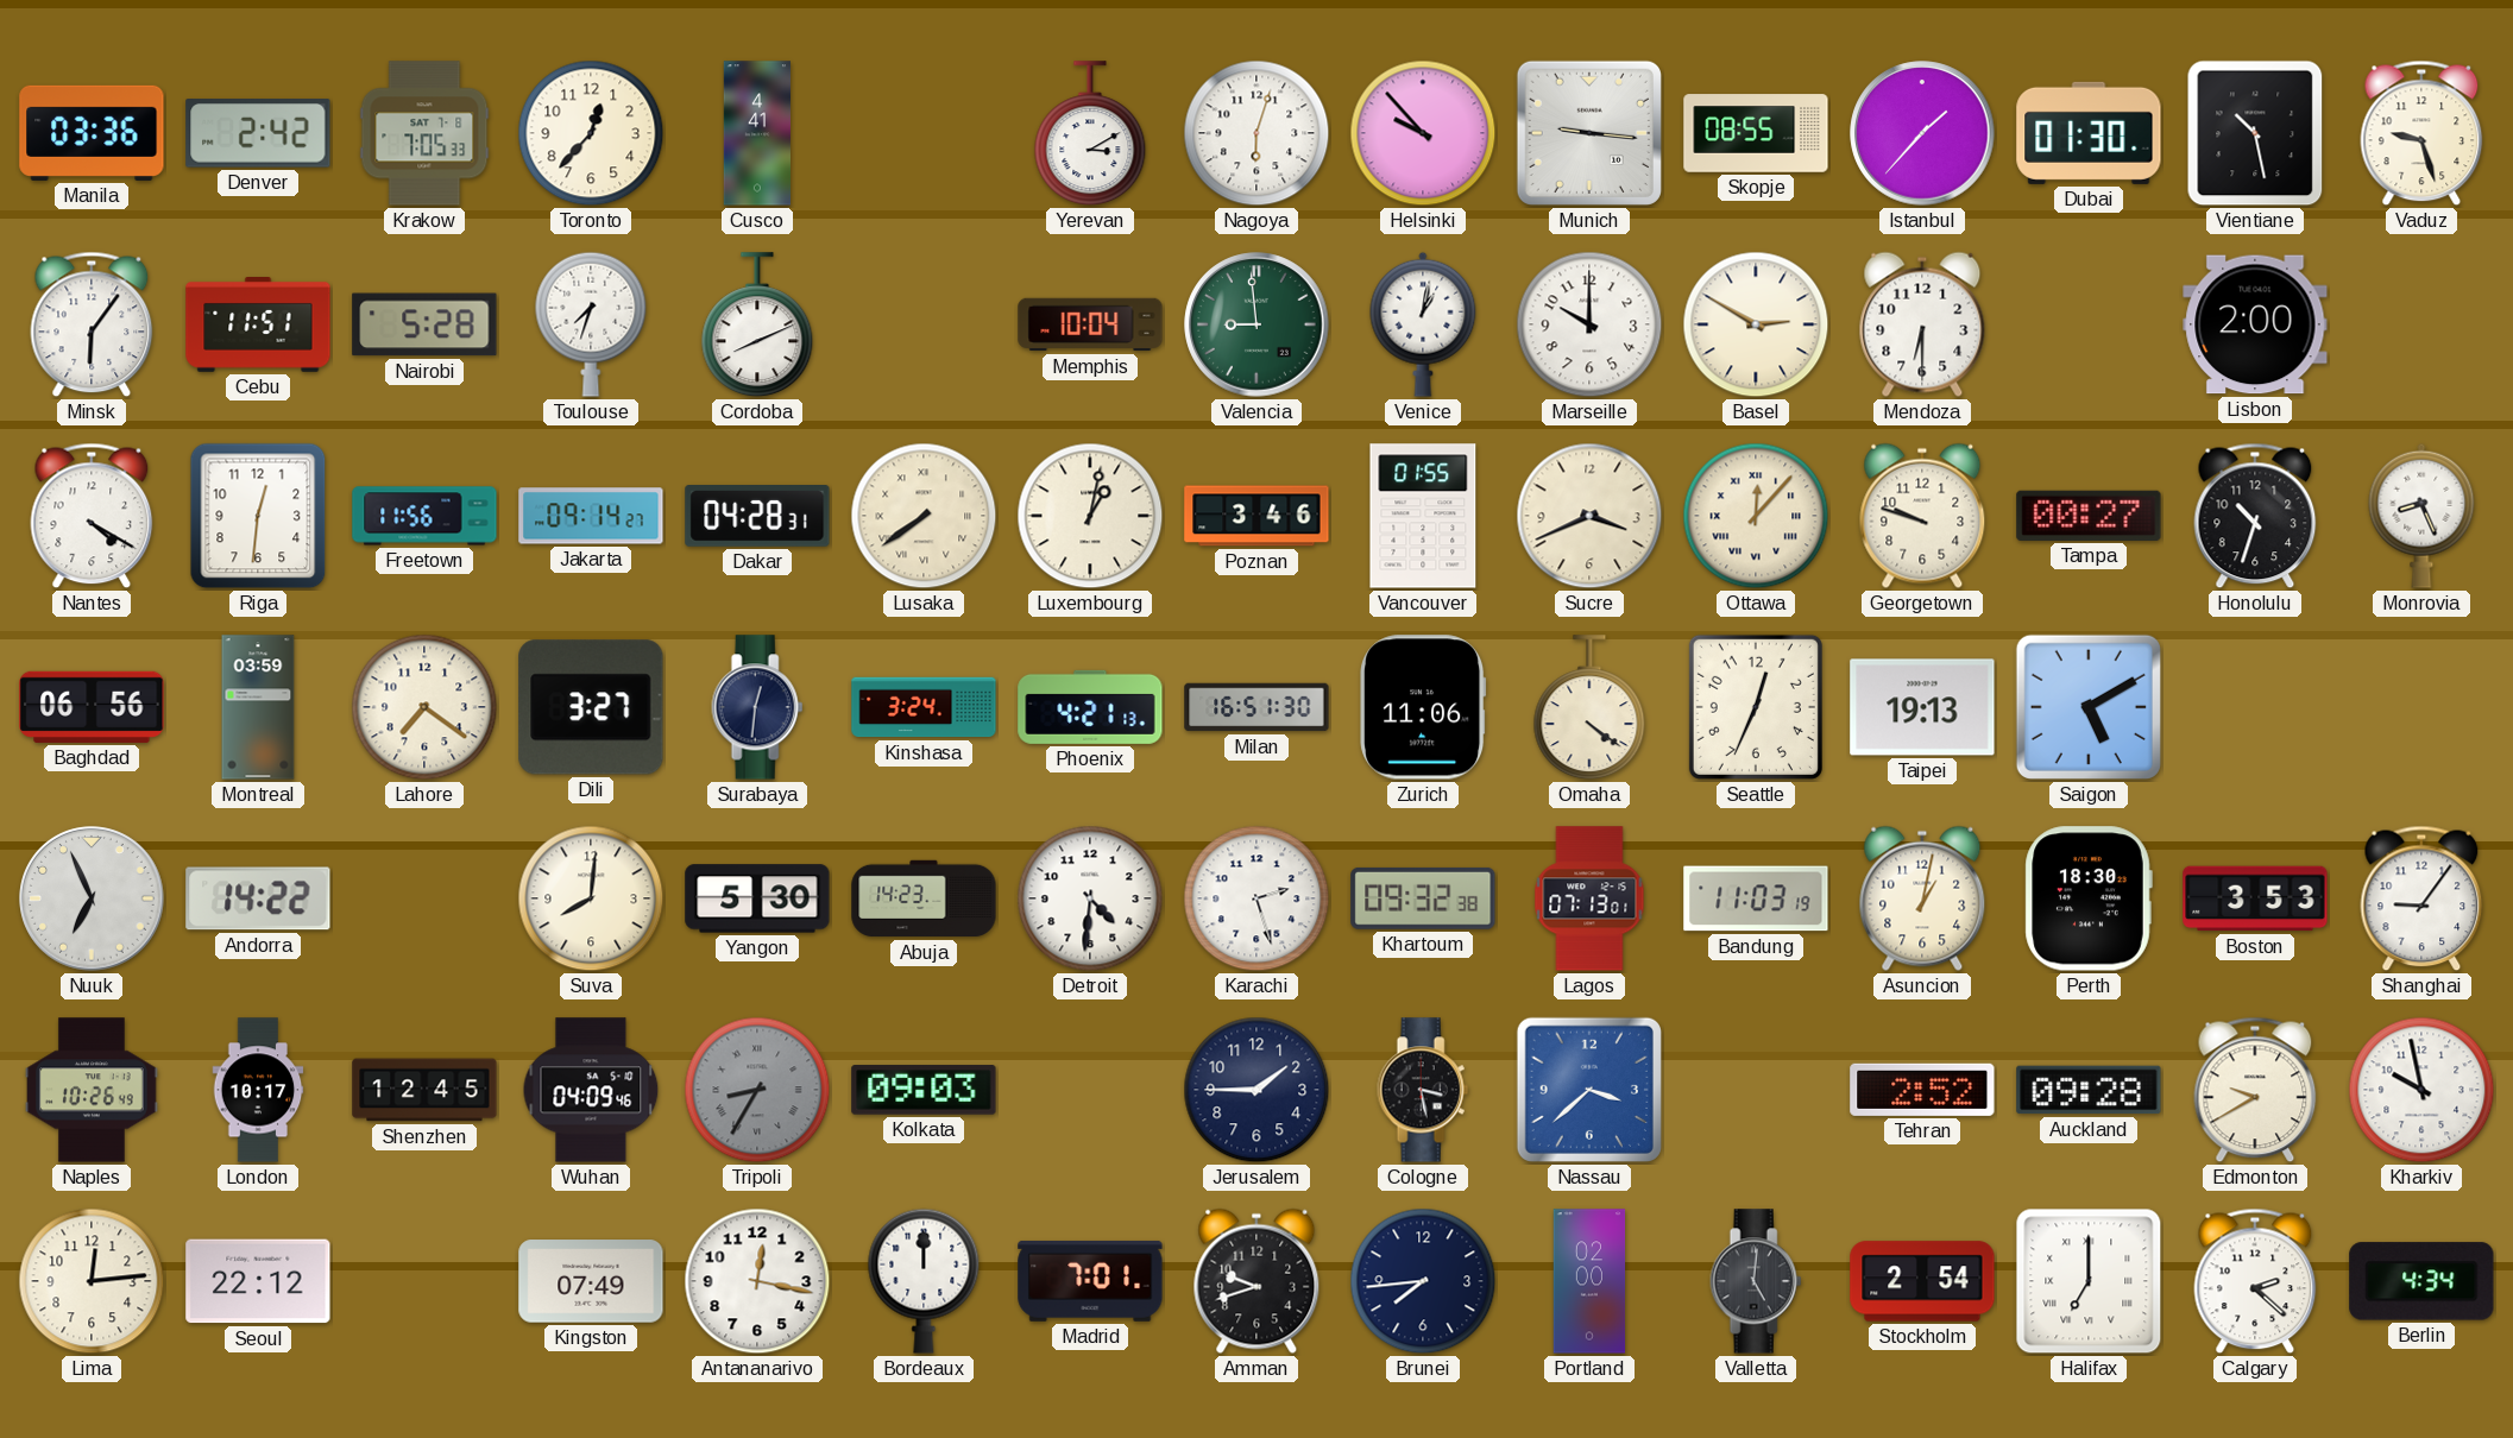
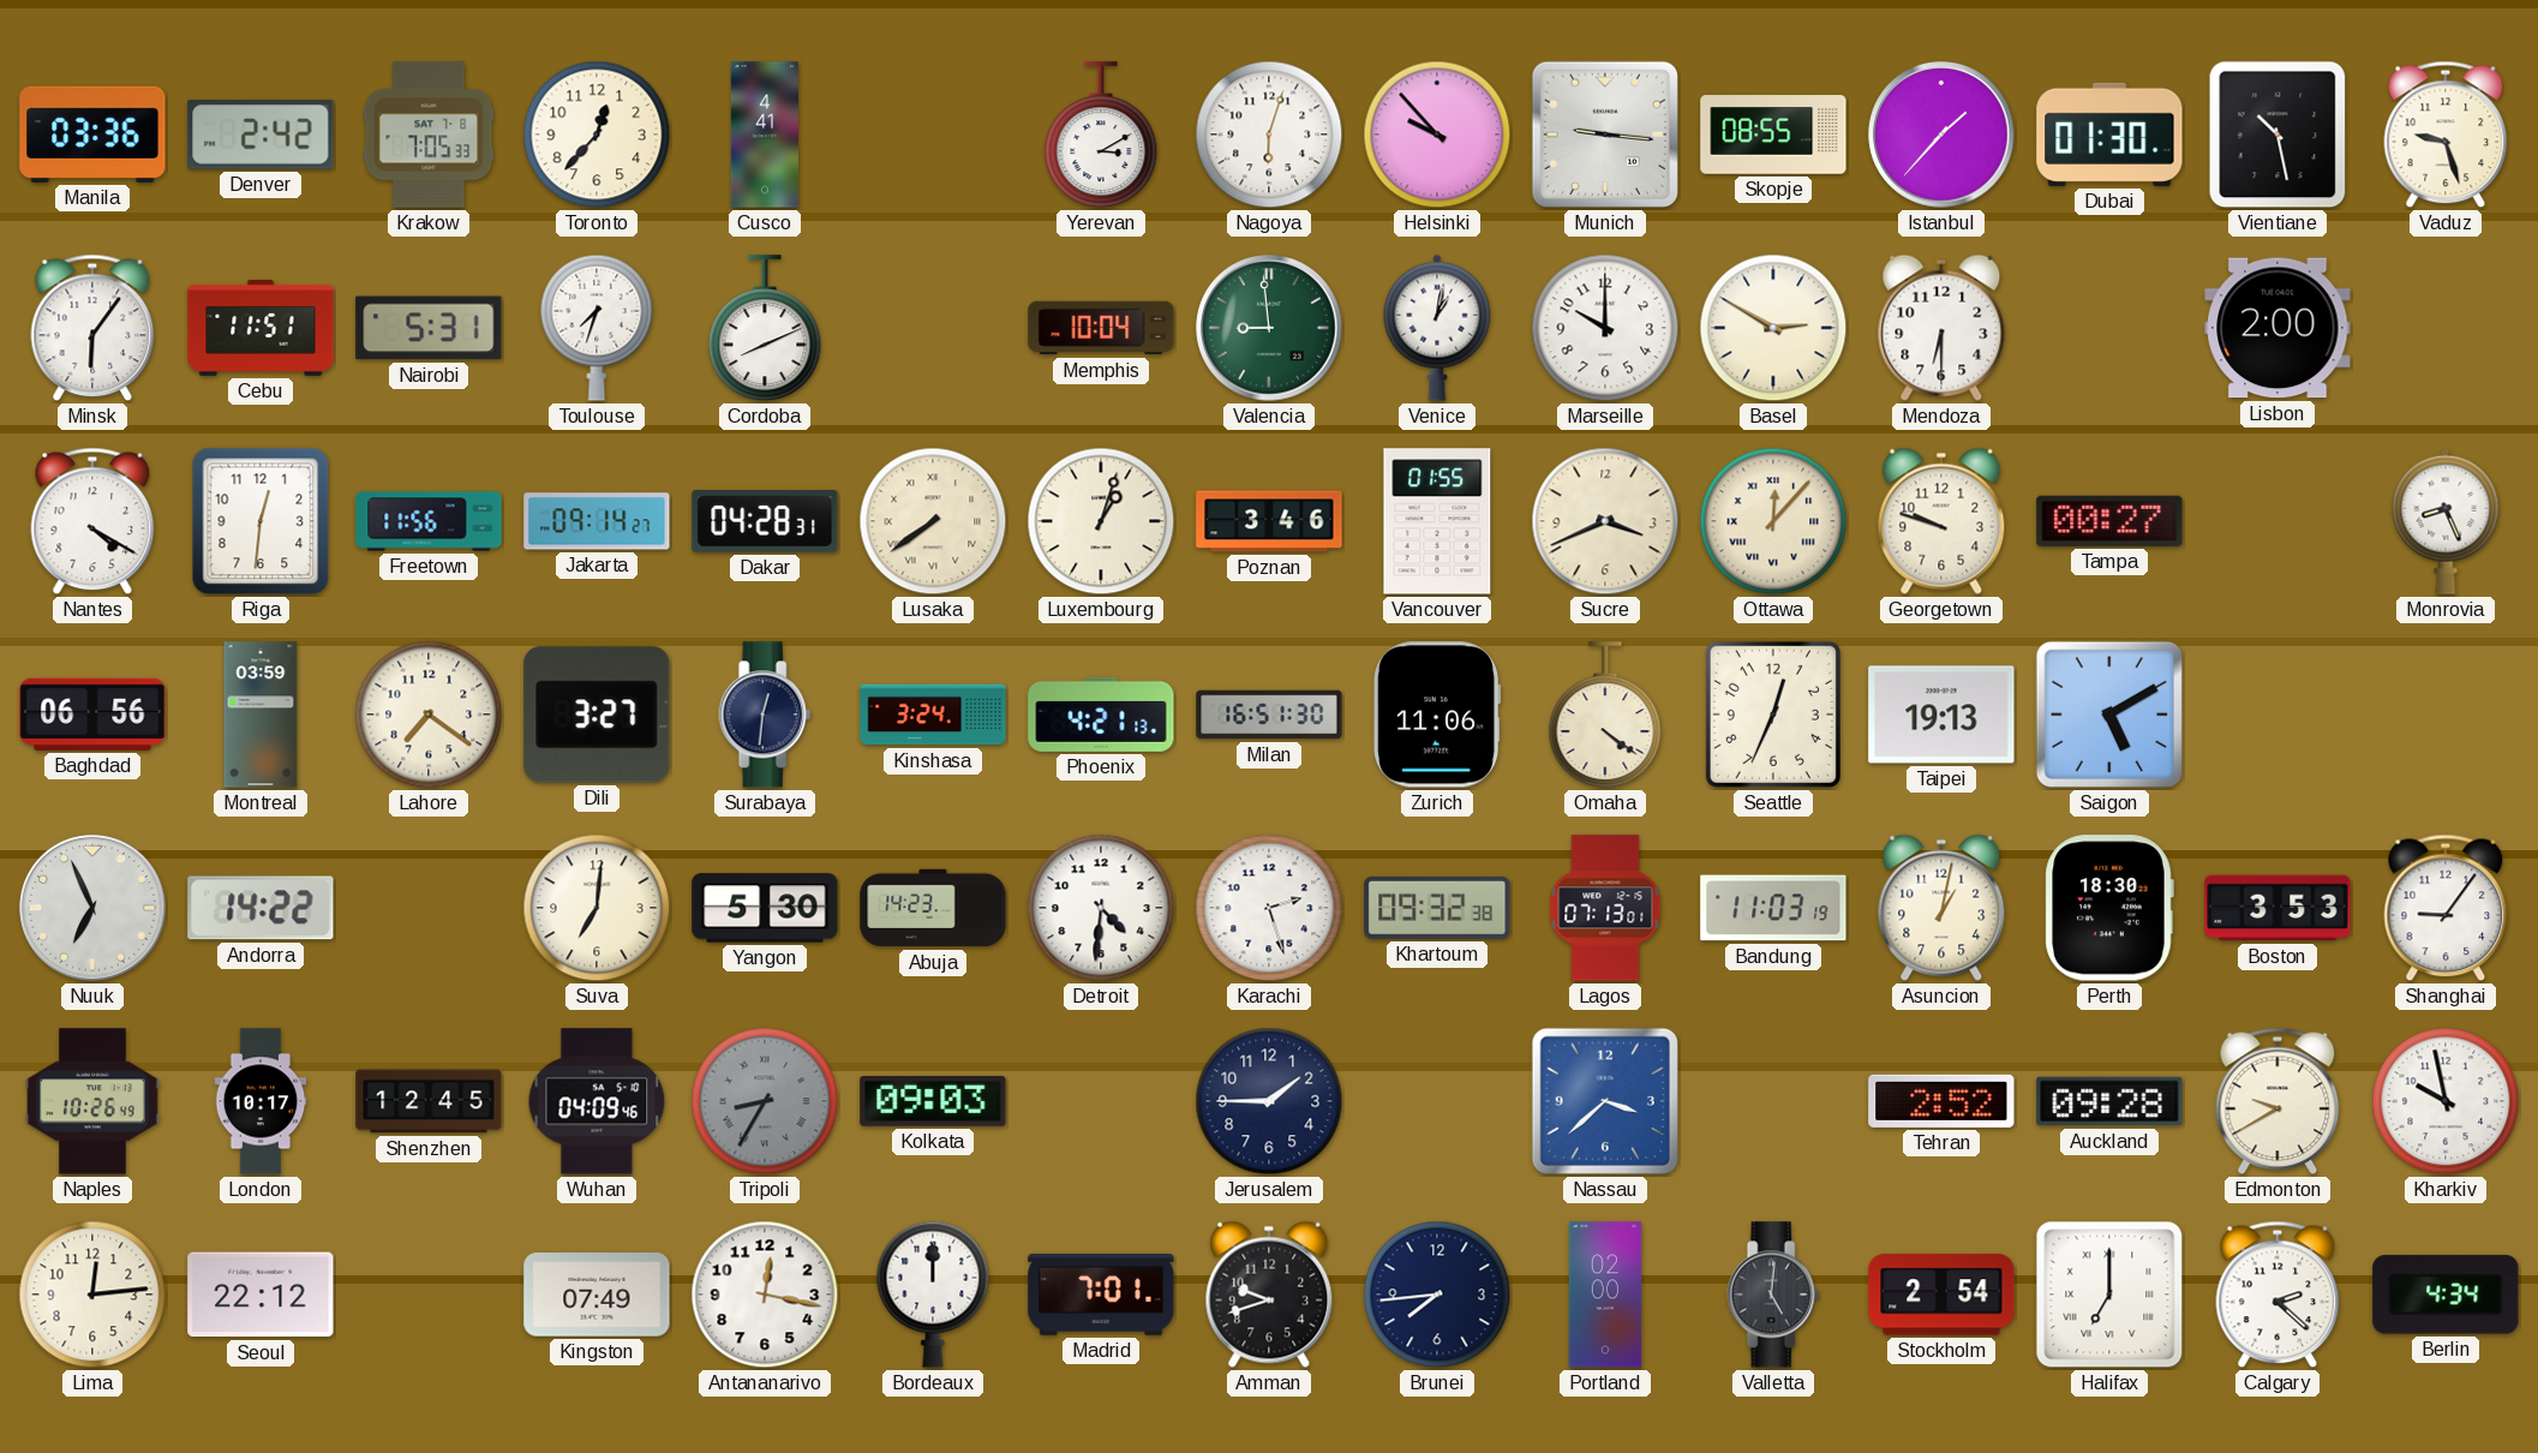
Nairobi: 5:28 -> 5:31 (429, 328)
Luxembourg: 1:02 -> 1:03 (1101, 521)
Honolulu: 10:33 -> none (2255, 516)
Suva: 8:01 -> 7:01 (597, 908)
Cologne: 3:28 -> none (1423, 1090)
